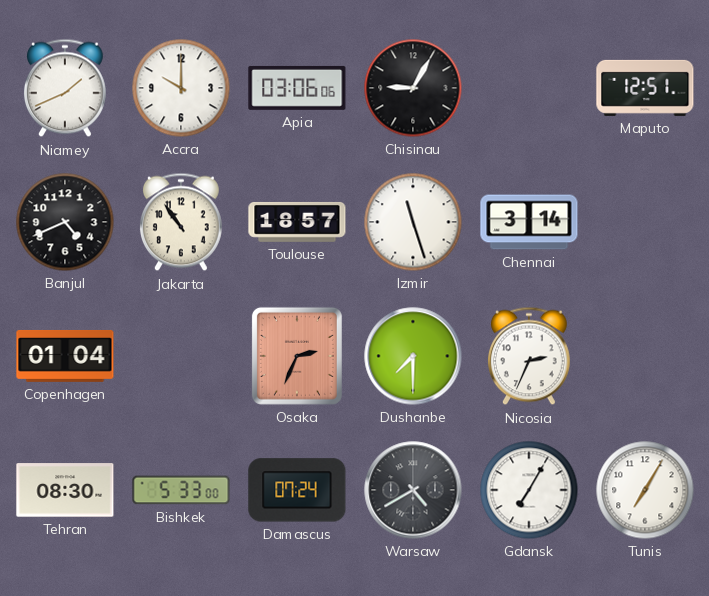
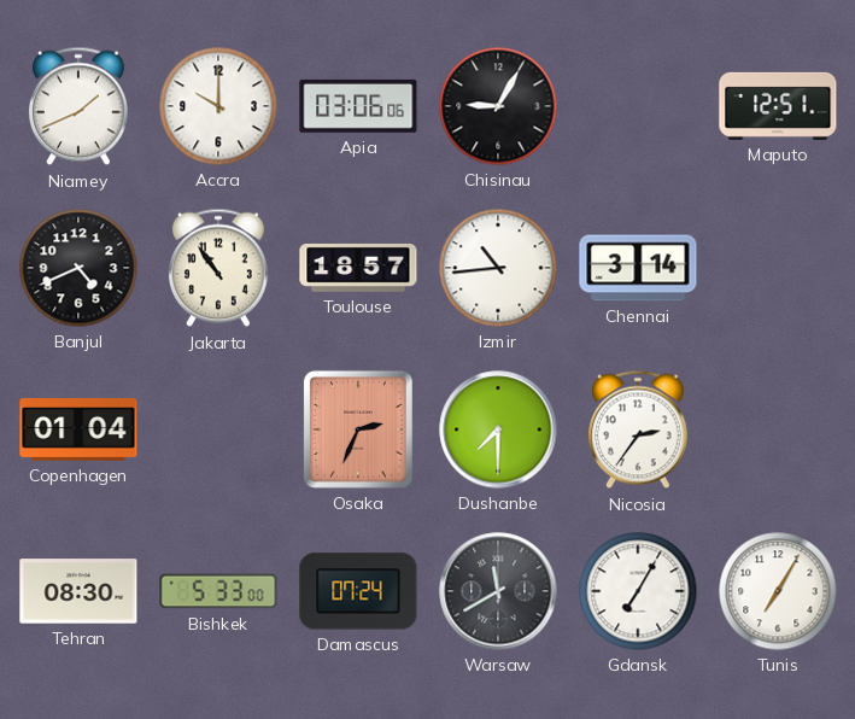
Izmir: 11:27 -> 10:44 (498, 268)
Nicosia: 2:34 -> 2:36 (638, 429)
Warsaw: 4:40 -> 11:40 (498, 591)
